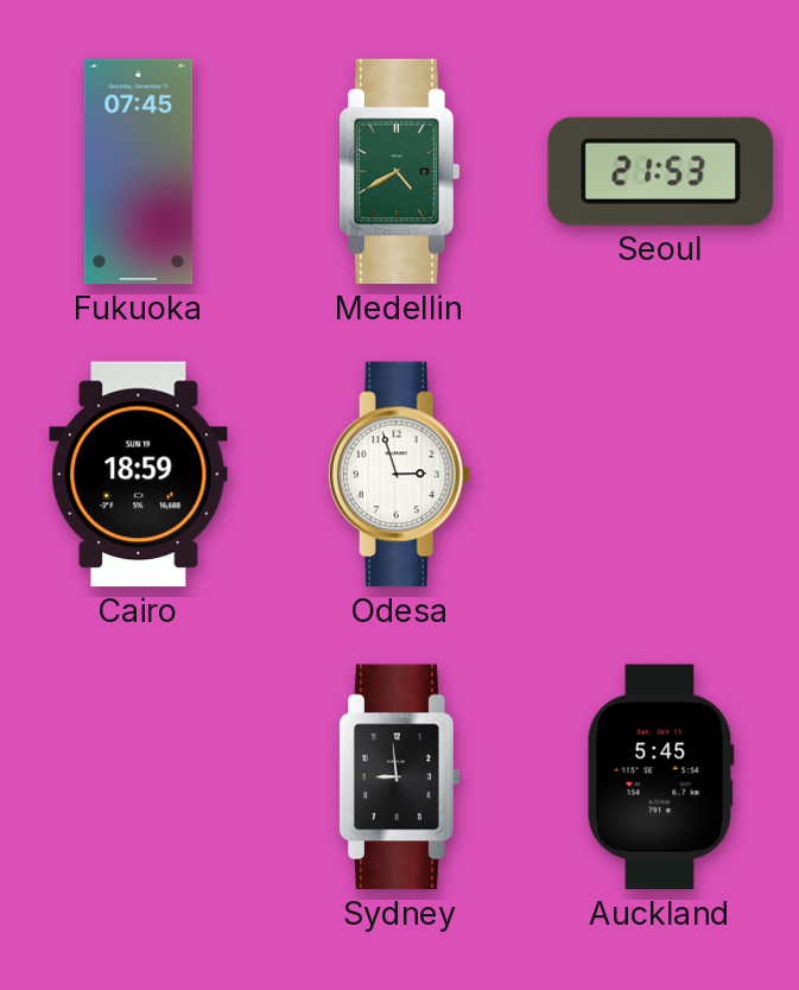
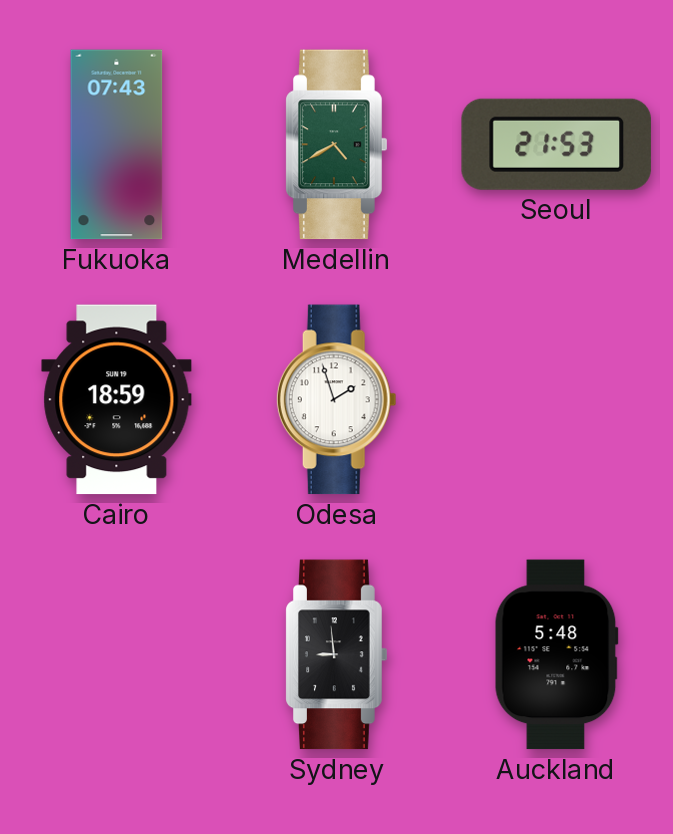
Fukuoka: 07:45 -> 07:43 (117, 145)
Odesa: 2:57 -> 1:57 (336, 400)
Auckland: 5:45 -> 5:48 (556, 655)
